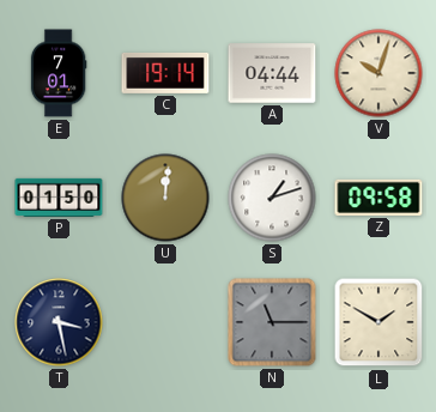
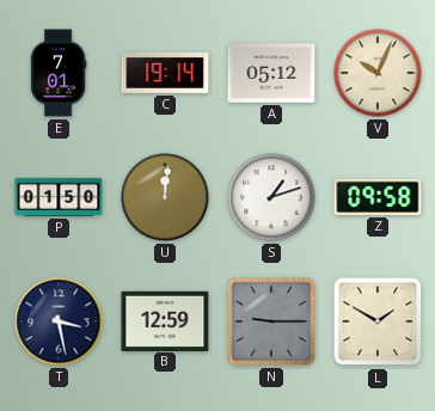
A: 04:44 -> 05:12 (271, 73)
V: 10:03 -> 10:04 (378, 73)
B: none -> 12:59 (165, 320)
N: 11:15 -> 9:15 (271, 321)
